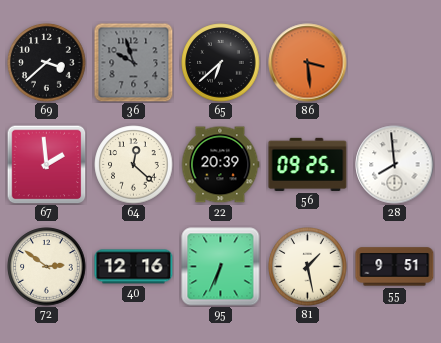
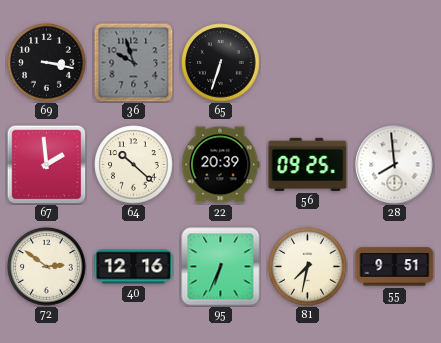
69: 3:38 -> 3:17 (47, 63)
65: 6:38 -> 6:33 (221, 63)
86: 3:29 -> none (308, 63)
64: 12:22 -> 10:22 (134, 165)
81: 1:28 -> 7:32 (308, 267)
